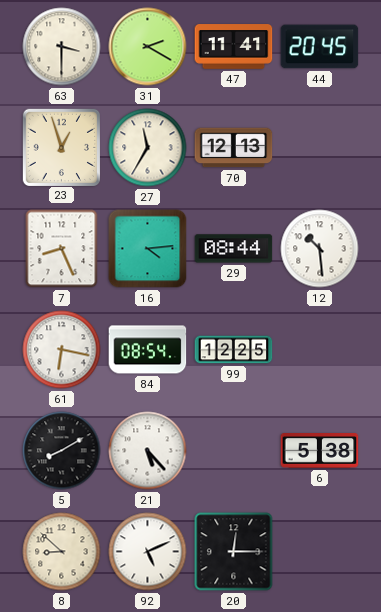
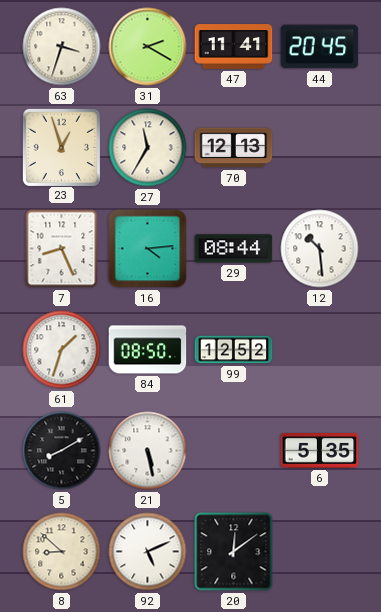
63: 3:30 -> 3:33 (62, 47)
61: 6:17 -> 1:33 (62, 350)
84: 08:54 -> 08:50 (148, 350)
99: 12:25 -> 12:52 (234, 350)
21: 5:23 -> 5:28 (148, 451)
6: 5:38 -> 5:35 (320, 451)
20: 12:15 -> 12:09 (234, 552)
